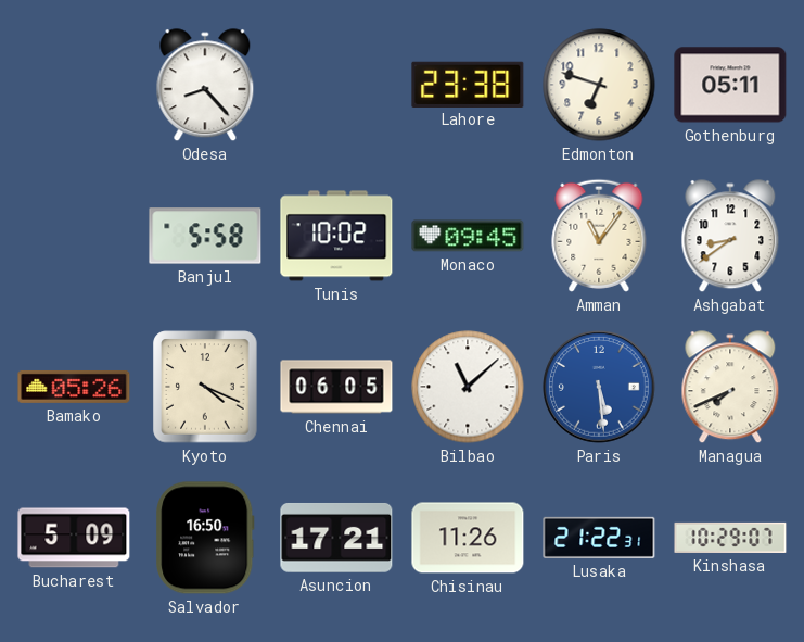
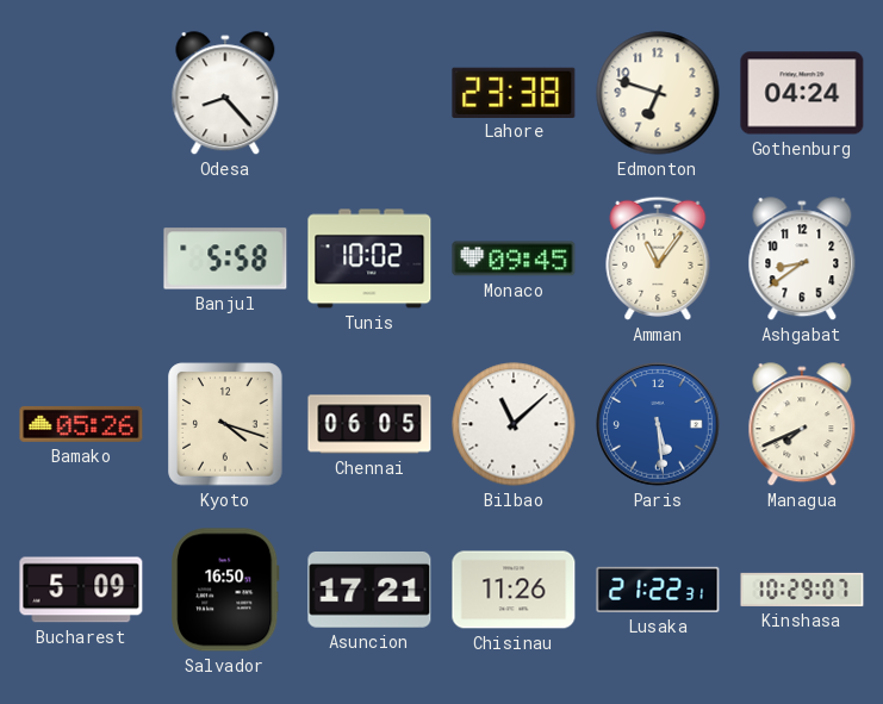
Gothenburg: 05:11 -> 04:24 (802, 93)
Kyoto: 4:19 -> 4:18 (225, 424)
